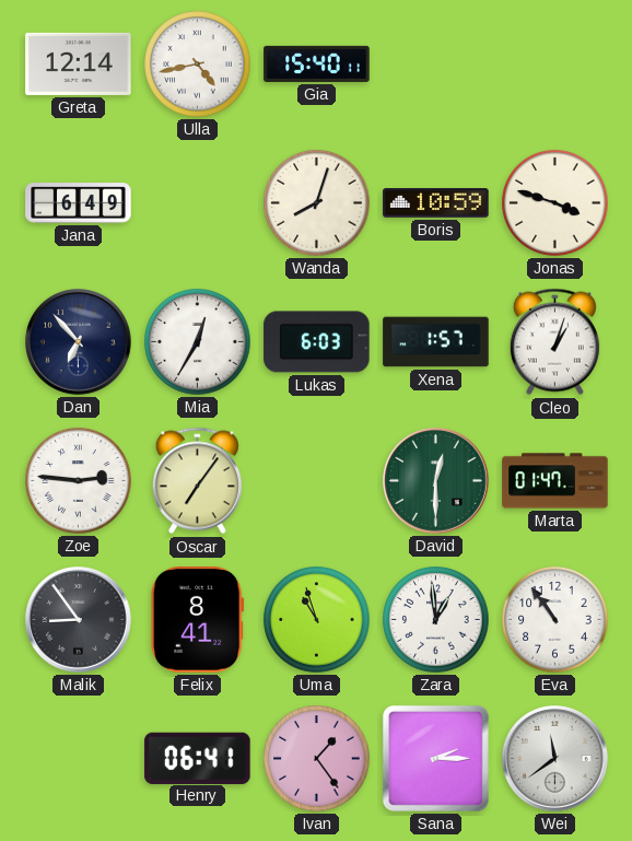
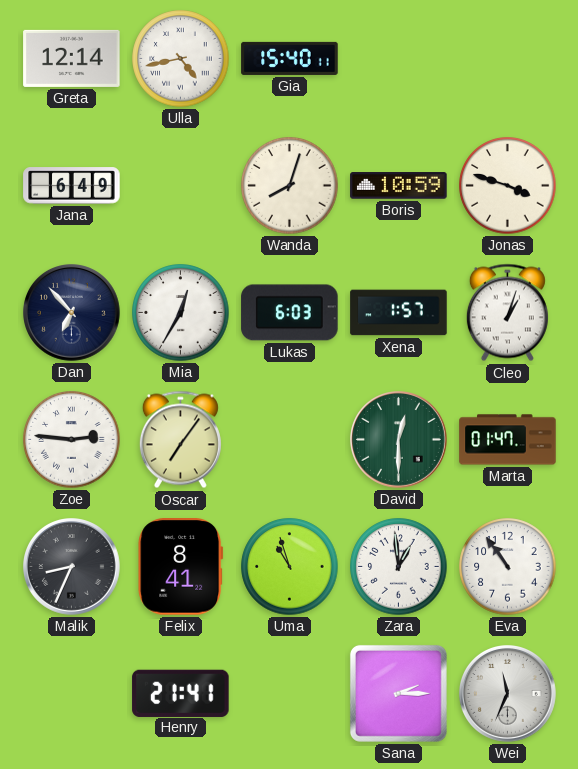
Malik: 8:54 -> 8:34 (72, 567)
Henry: 06:41 -> 21:41 (181, 693)
Ivan: 1:24 -> none (317, 759)
Wei: 11:39 -> 11:34 (508, 694)
